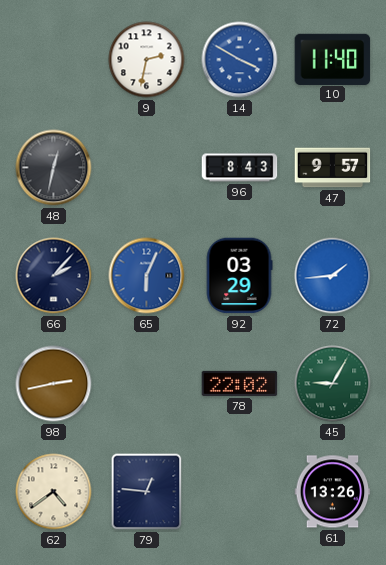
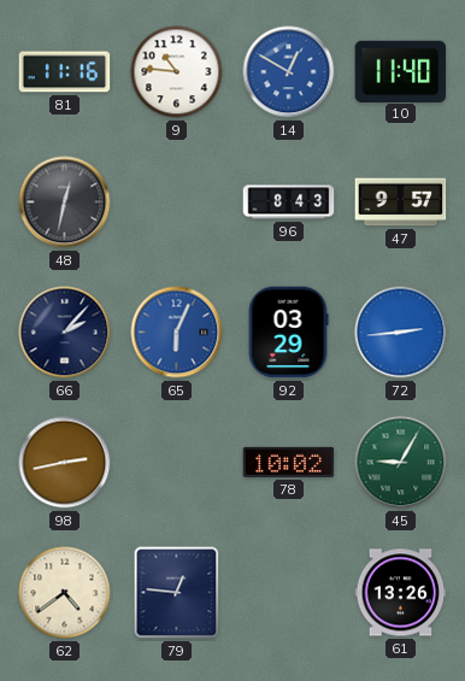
81: none -> 11:16 (65, 72)
9: 2:32 -> 10:46 (177, 72)
14: 3:50 -> 12:50 (289, 72)
72: 1:44 -> 2:44 (401, 333)
78: 22:02 -> 10:02 (289, 462)
